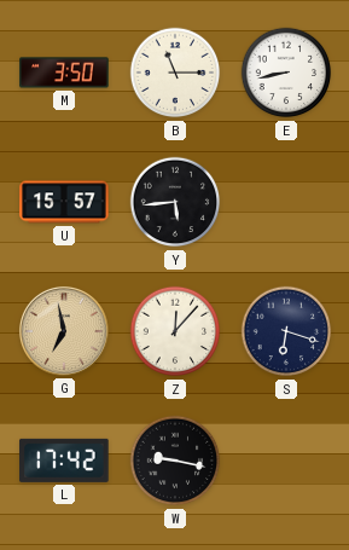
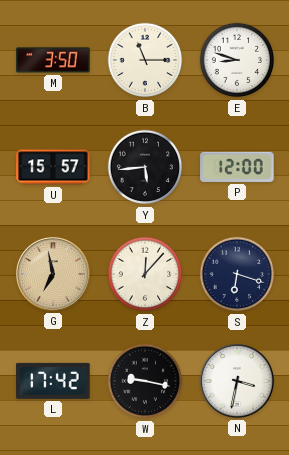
E: 8:43 -> 8:48 (237, 60)
P: none -> 12:00 (237, 167)
N: none -> 3:32 (237, 381)
